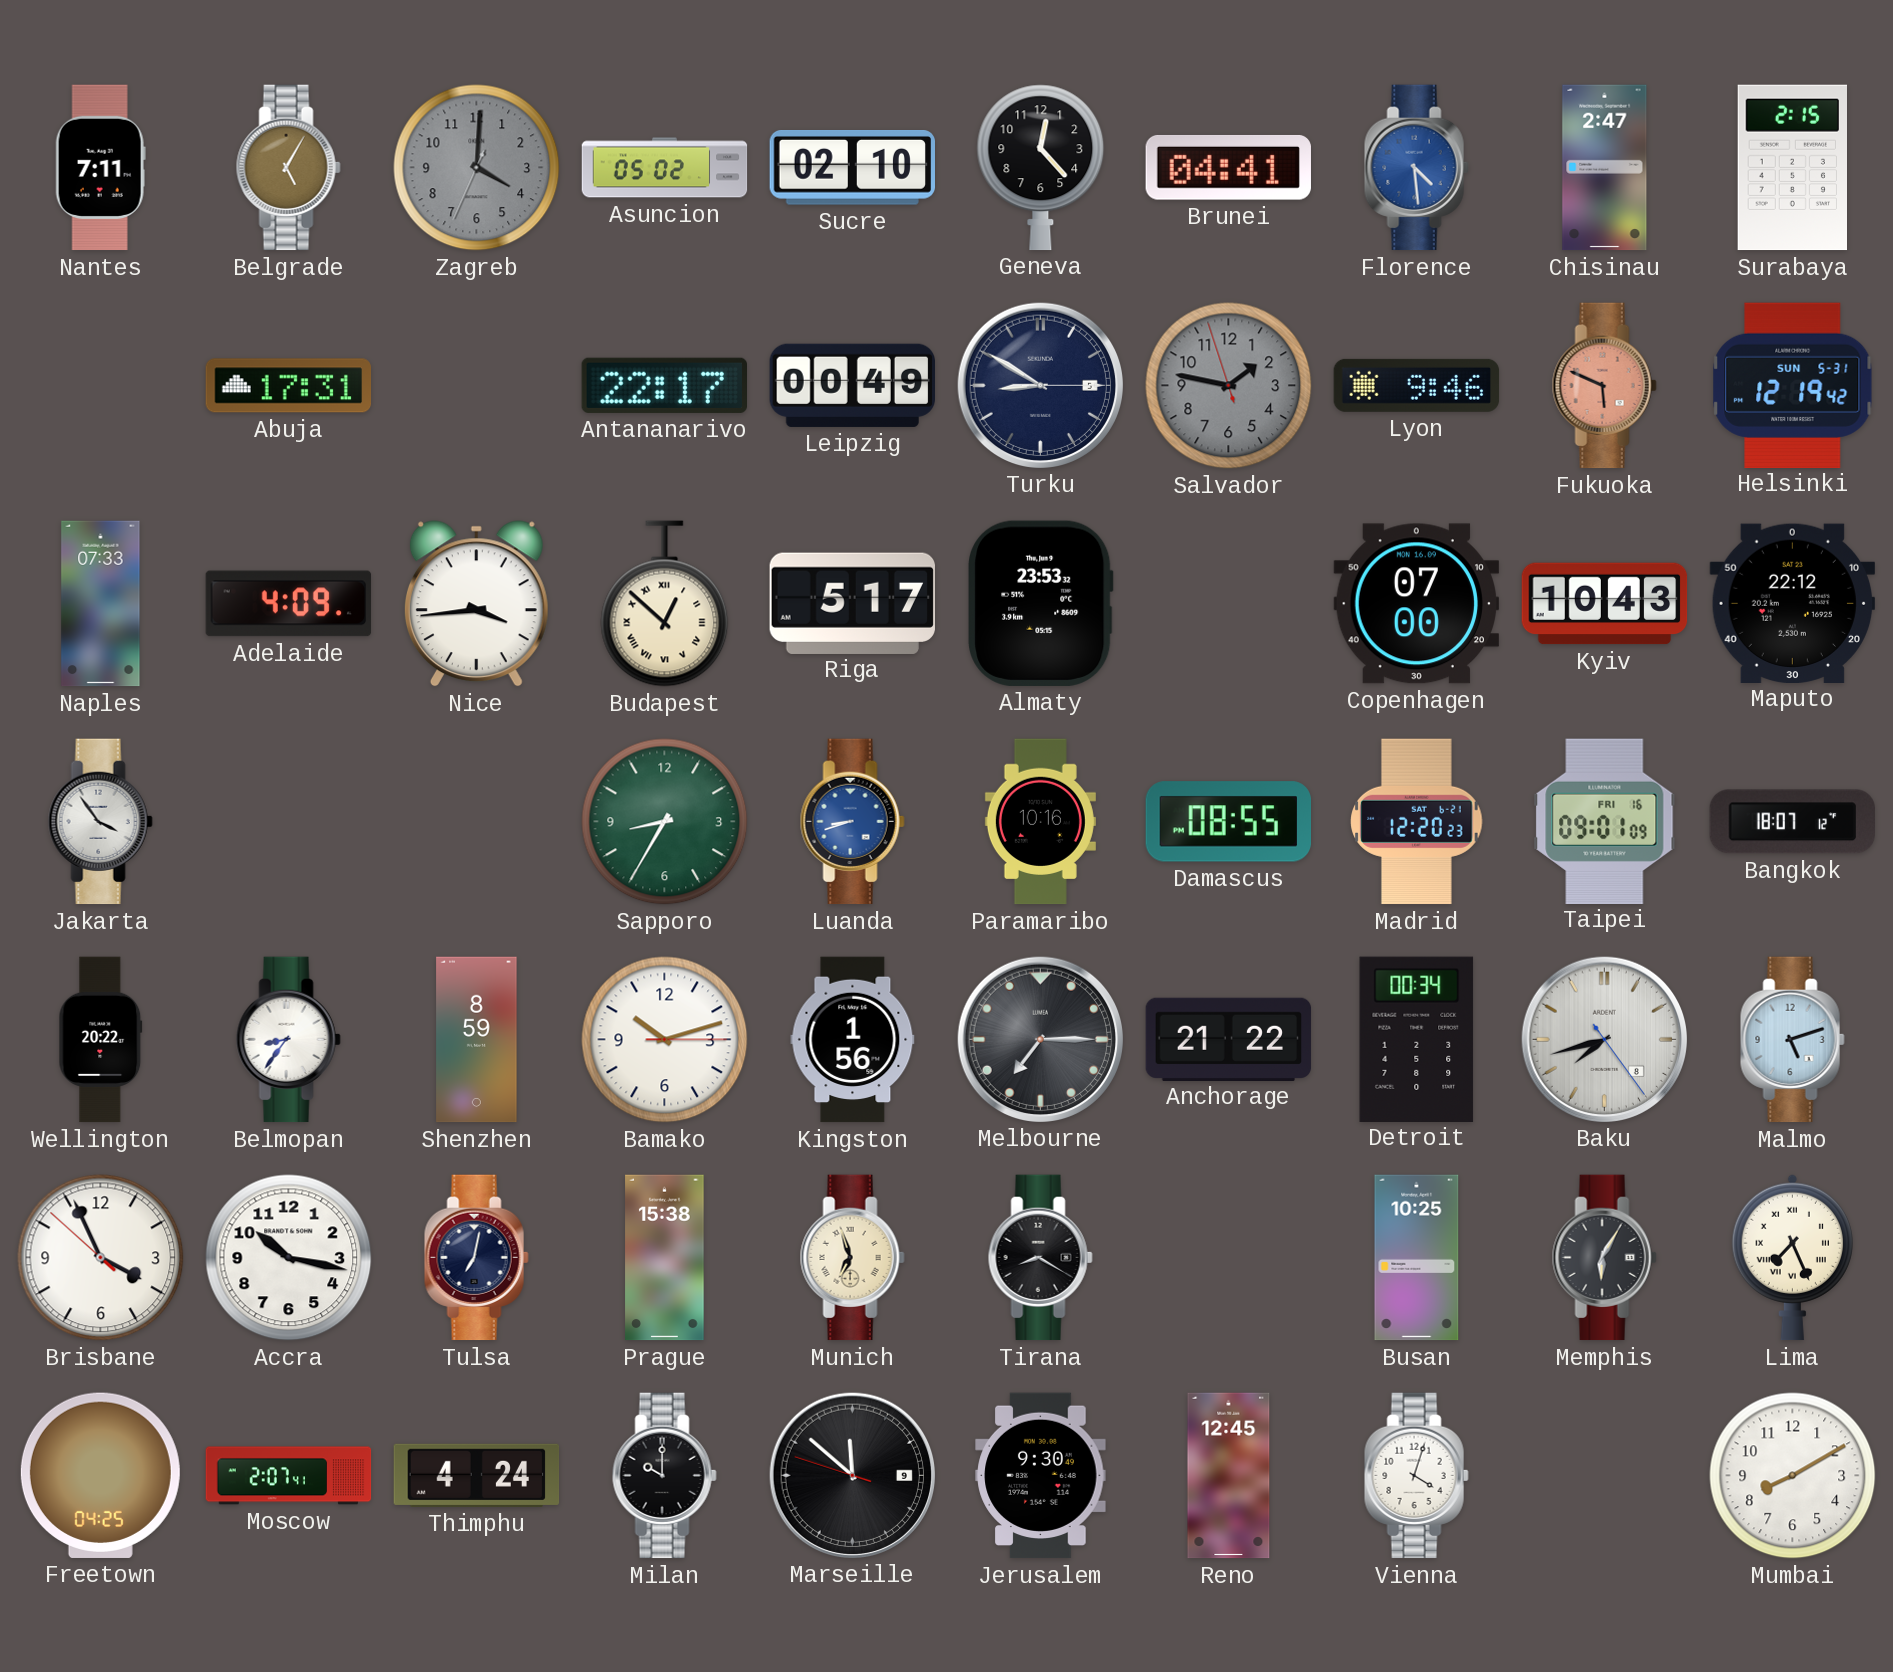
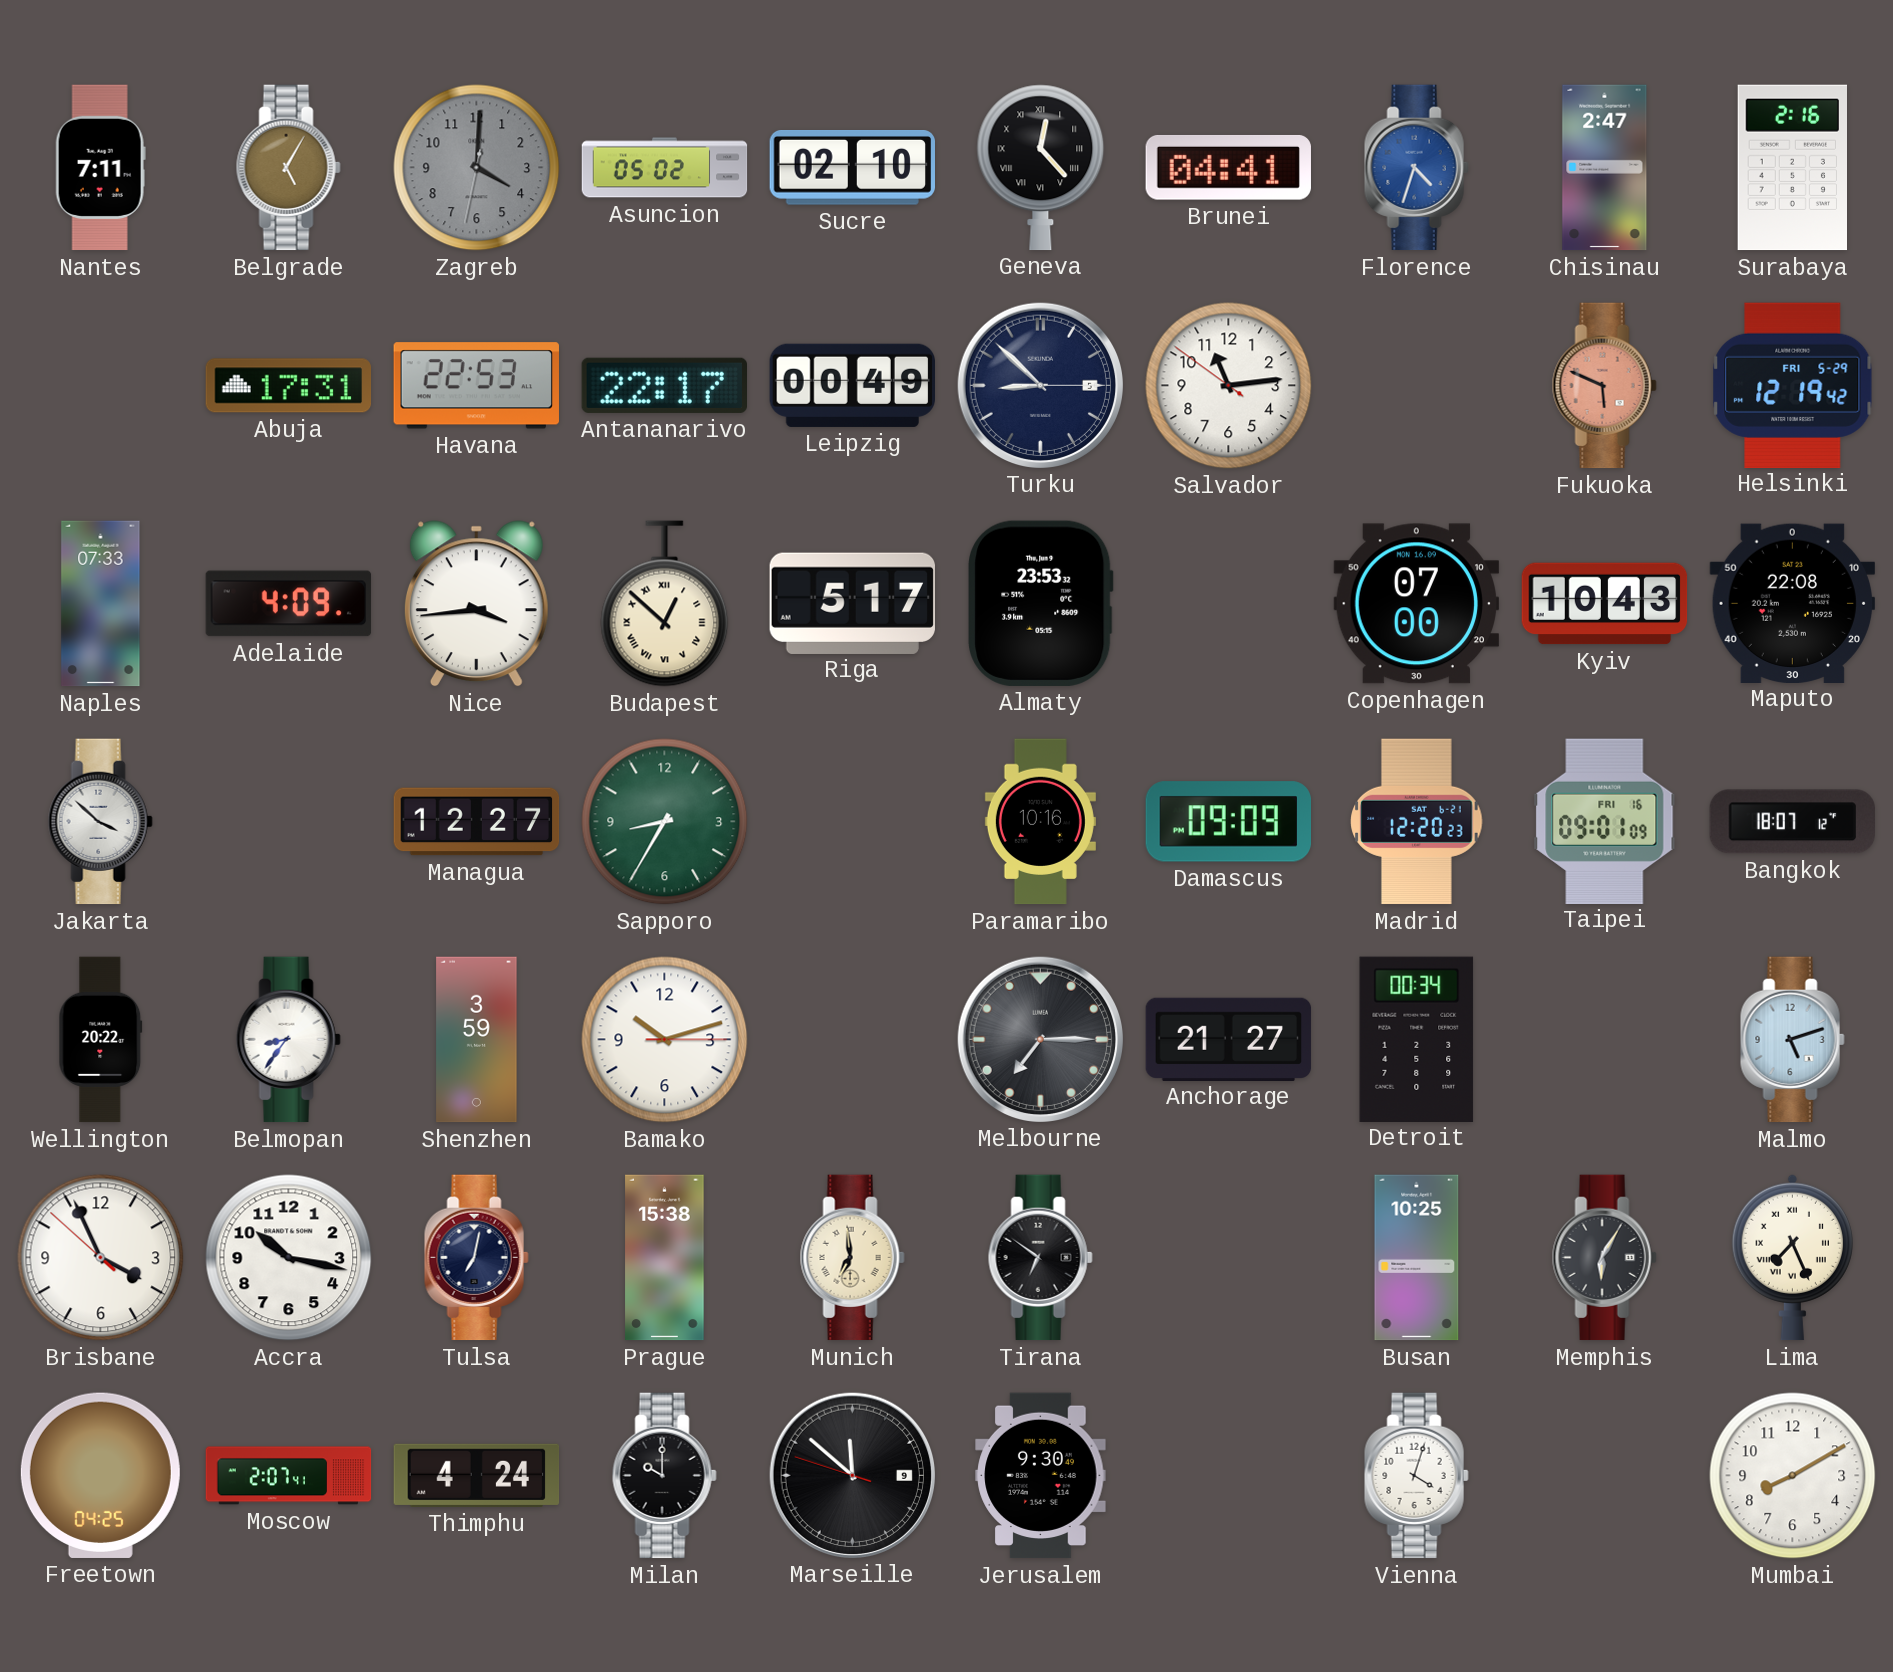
Zagreb: 4:00:34 -> 4:00:32 (477, 168)
Geneva numerals: Arabic -> Roman (1041, 167)
Florence: 4:29 -> 4:33 (1416, 168)
Surabaya: 2:15 -> 2:16 (1793, 168)
Havana: none -> 22:53 (476, 386)
Turku: 8:50 -> 8:52 (1040, 385)
Salvador: 1:46 -> 11:13 (1229, 386)
Salvador dial: grey -> white (1229, 386)
Lyon: 9:46 -> none (1417, 385)
Helsinki date: SUN 5-31 -> FRI 5-29 (1793, 385)
Maputo: 22:12 -> 22:08 (1792, 603)
Jakarta: 3:54 -> 3:52 (100, 822)
Managua: none -> 12:27 (477, 822)
Luanda: 8:42 -> none (852, 822)
Damascus: 08:55 -> 09:09 (1228, 822)
Shenzhen: 8:59 -> 3:59 (477, 1040)
Kingston: 1:56 -> none (853, 1040)
Anchorage: 21:22 -> 21:27 (1229, 1039)
Baku: 7:42 -> none (1604, 1039)
Munich: 6:57 -> 6:59 (852, 1258)
Tirana: 8:20 -> 6:51 (1040, 1258)
Reno: 12:45 -> none (1229, 1476)
